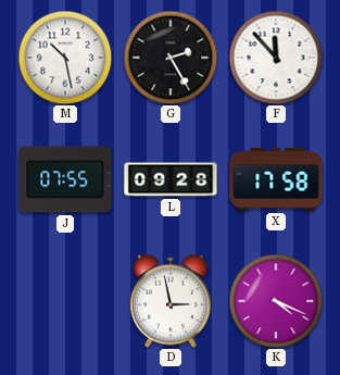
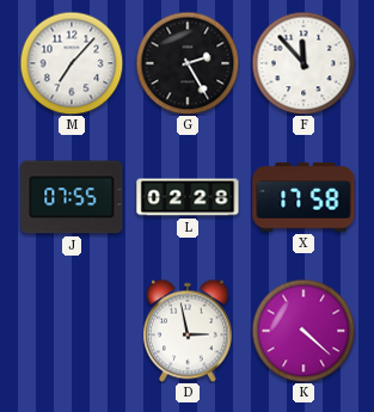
M: 10:28 -> 7:07 (72, 63)
L: 09:28 -> 02:28 (188, 197)
K: 4:19 -> 4:22 (304, 331)
